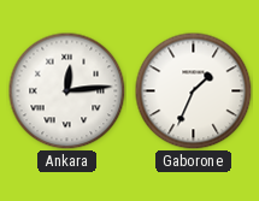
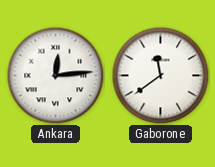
Gaborone: 1:34 -> 11:39 (160, 75)
